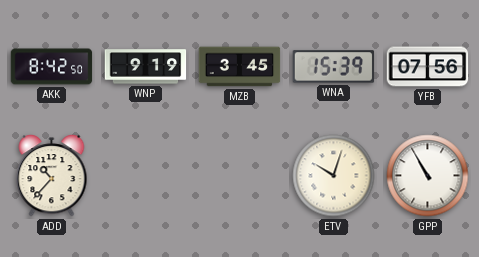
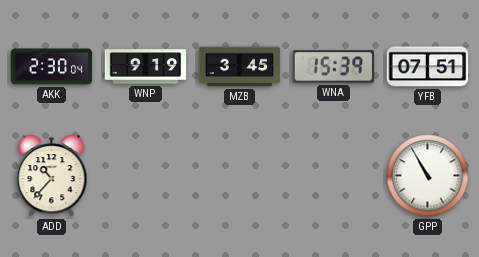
AKK: 8:42 -> 2:30 (52, 67)
YFB: 07:56 -> 07:51 (428, 67)
ETV: 10:03 -> none (334, 176)
